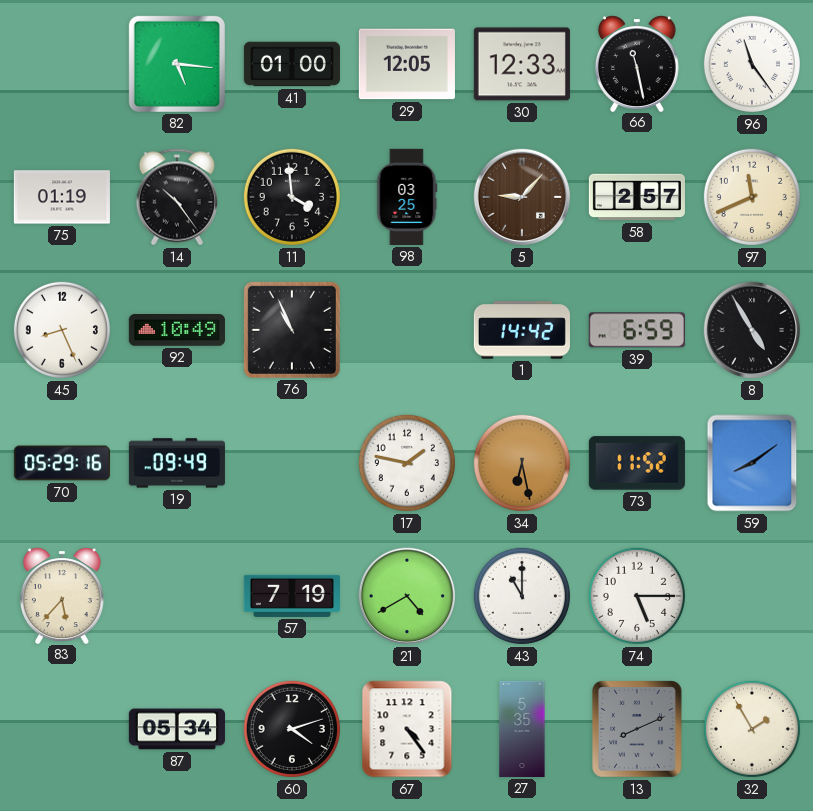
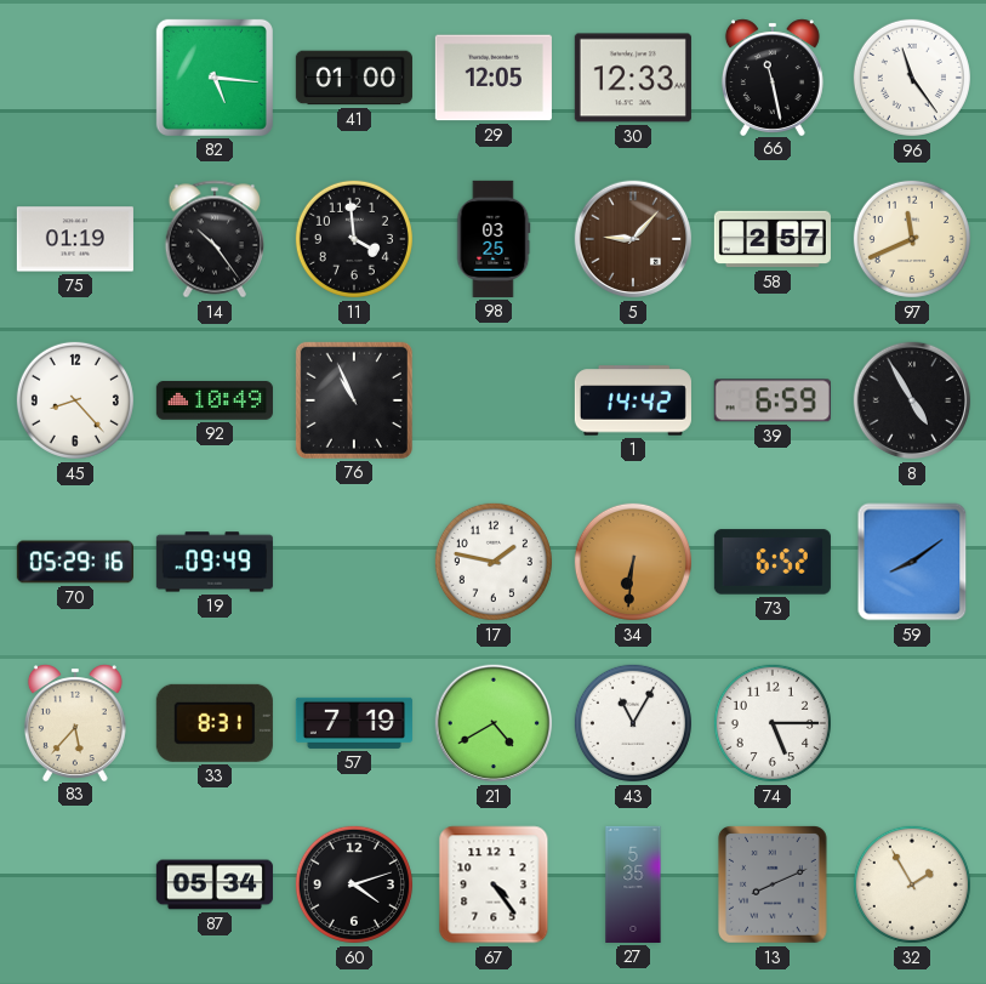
45: 8:26 -> 8:23 (75, 400)
34: 6:28 -> 6:31 (633, 562)
73: 11:52 -> 6:52 (773, 562)
33: none -> 8:31 (215, 723)
43: 11:00 -> 11:05 (633, 723)
